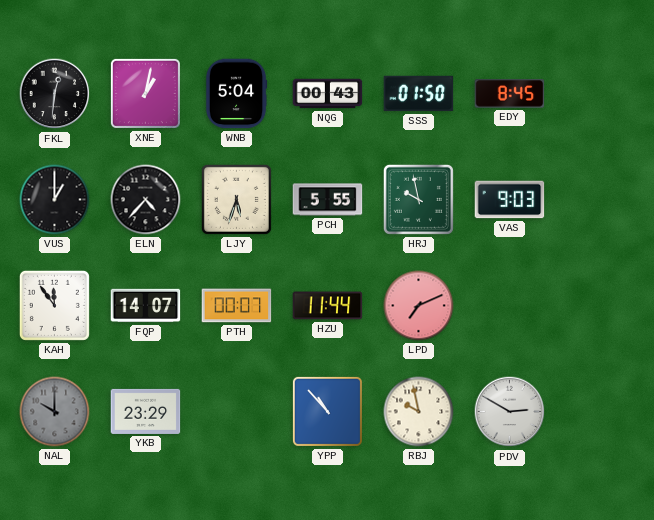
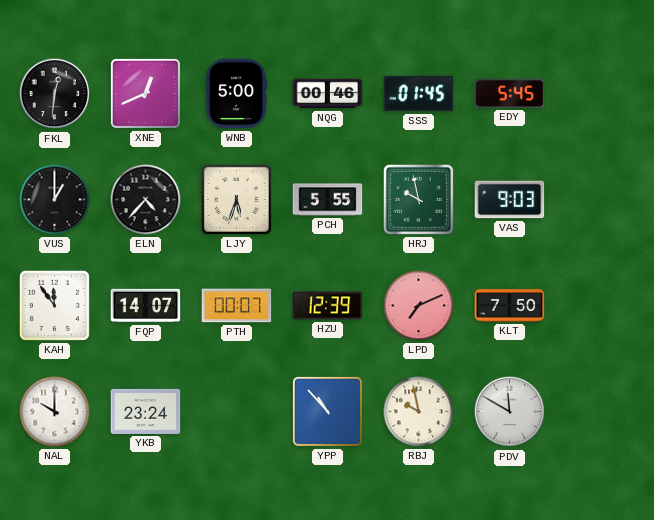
XNE: 1:02 -> 12:41 (145, 93)
WNB: 5:04 -> 5:00 (236, 94)
NQG: 00:43 -> 00:46 (328, 94)
SSS: 01:50 -> 01:45 (419, 94)
EDY: 8:45 -> 5:45 (510, 94)
HZU: 11:44 -> 12:39 (328, 306)
KLT: none -> 7:50 (510, 306)
NAL dial: grey -> white (55, 412)
YKB: 23:29 -> 23:24 (146, 411)
PDV: 2:50 -> 11:50 (510, 412)
